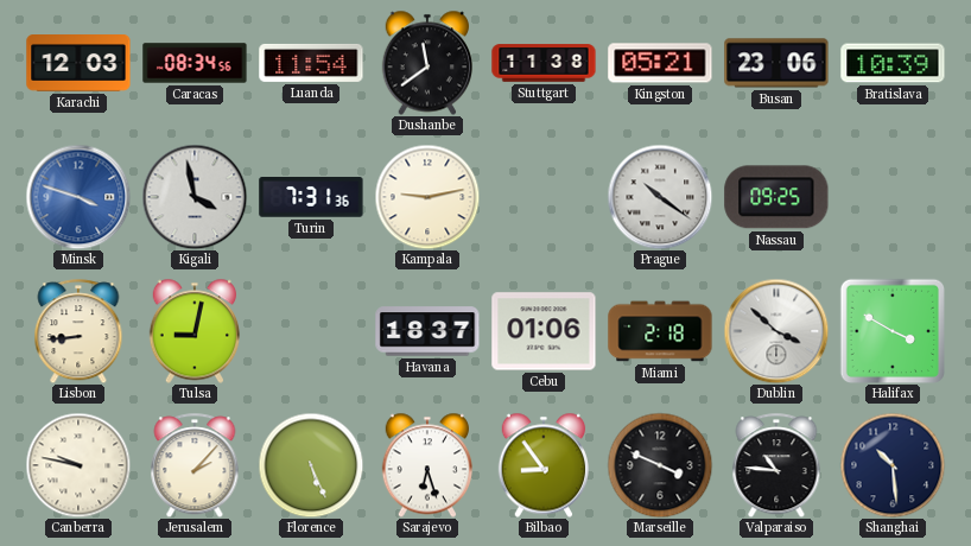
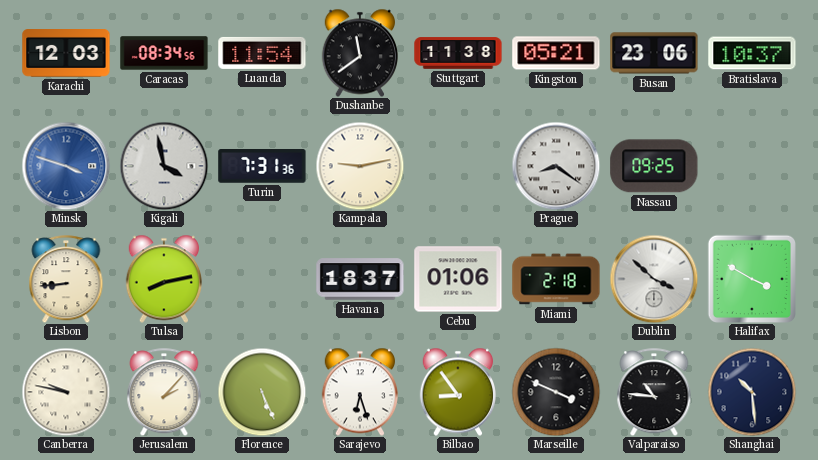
Bratislava: 10:39 -> 10:37 (752, 53)
Prague: 10:21 -> 8:21 (556, 166)
Tulsa: 9:02 -> 8:13 (163, 279)
